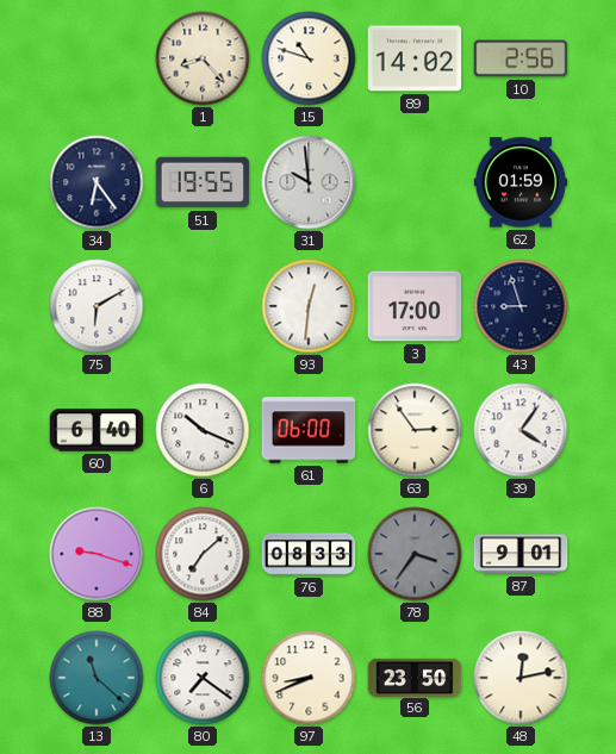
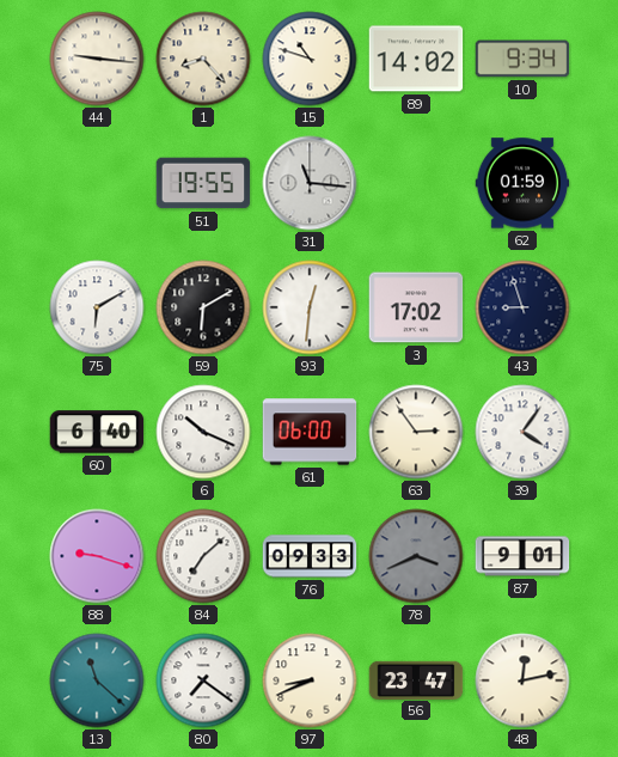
44: none -> 9:16 (97, 59)
10: 2:56 -> 9:34 (522, 59)
34: 6:24 -> none (97, 182)
31: 9:59 -> 11:16 (310, 183)
59: none -> 6:10 (203, 307)
3: 17:00 -> 17:02 (416, 307)
76: 08:33 -> 09:33 (310, 556)
78: 3:36 -> 3:41 (416, 556)
56: 23:50 -> 23:47 (416, 679)
